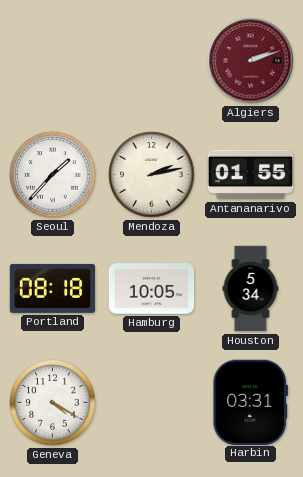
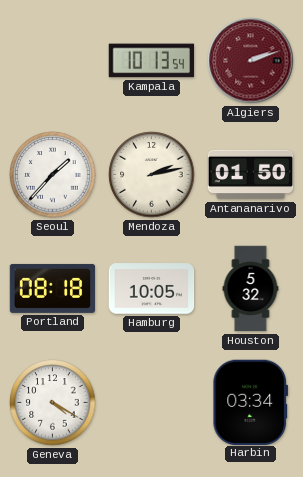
Kampala: none -> 10:13 (152, 61)
Antananarivo: 01:55 -> 01:50 (251, 175)
Houston: 5:34 -> 5:32 (251, 289)
Harbin: 03:31 -> 03:34 (251, 402)
